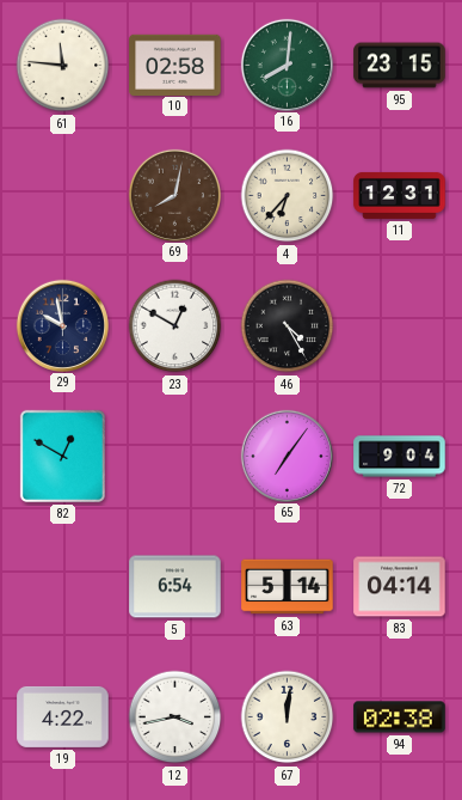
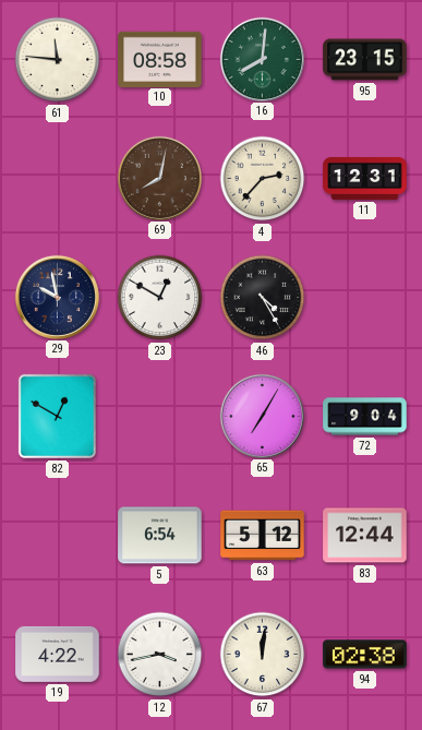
10: 02:58 -> 08:58 (160, 59)
4: 6:37 -> 2:37 (263, 179)
65: 7:06 -> 7:05 (262, 416)
63: 5:14 -> 5:12 (263, 536)
83: 04:14 -> 12:44 (365, 536)
